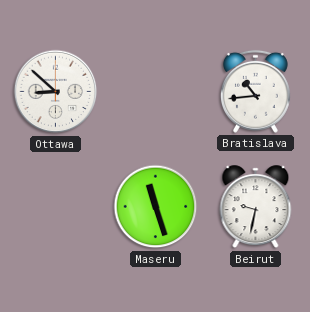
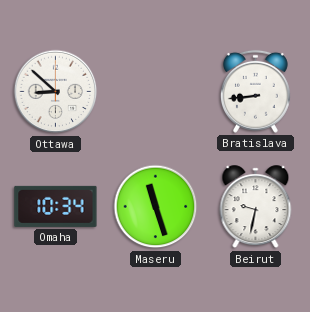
Bratislava: 10:44 -> 8:44 (255, 91)
Omaha: none -> 10:34 (56, 206)
